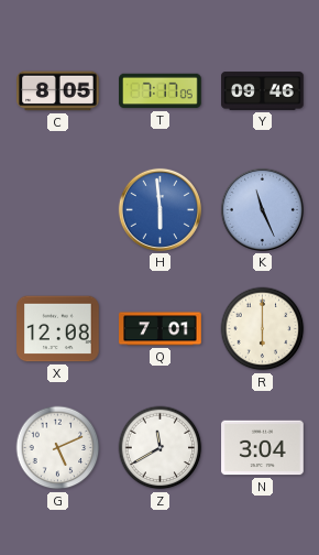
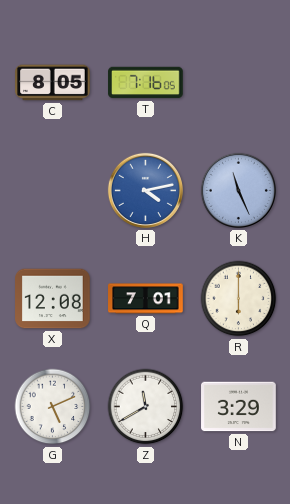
T: 7:17 -> 7:16 (146, 83)
Y: 09:46 -> none (263, 91)
H: 5:59 -> 4:13 (145, 190)
N: 3:04 -> 3:29 (239, 407)
